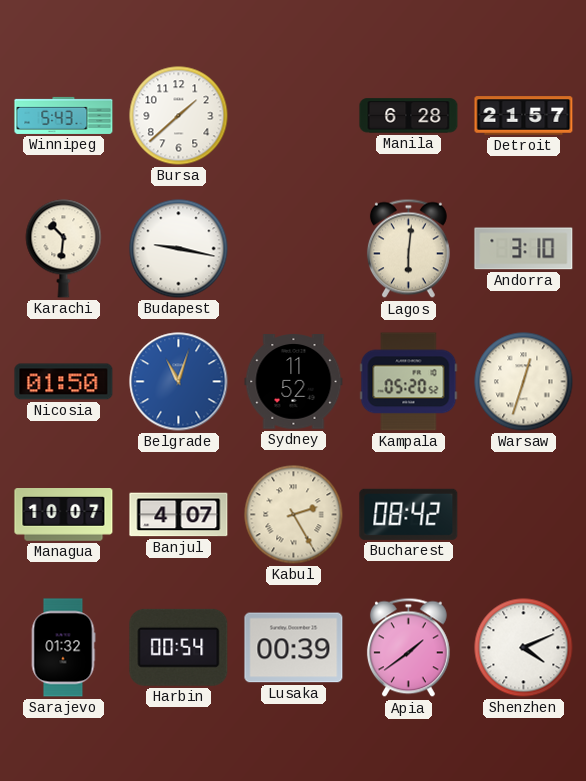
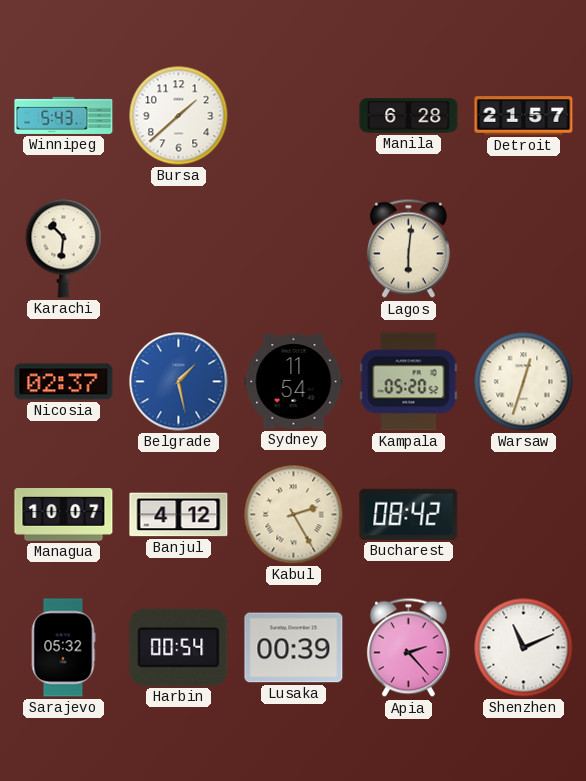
Budapest: 9:17 -> none (179, 249)
Andorra: 3:10 -> none (524, 249)
Nicosia: 01:50 -> 02:37 (64, 382)
Belgrade: 11:03 -> 1:28 (179, 382)
Sydney: 11:52 -> 11:54 (294, 382)
Banjul: 4:07 -> 4:12 (179, 515)
Sarajevo: 01:32 -> 05:32 (63, 648)
Apia: 1:39 -> 2:23 (408, 648)
Shenzhen: 4:11 -> 11:11 (524, 648)
